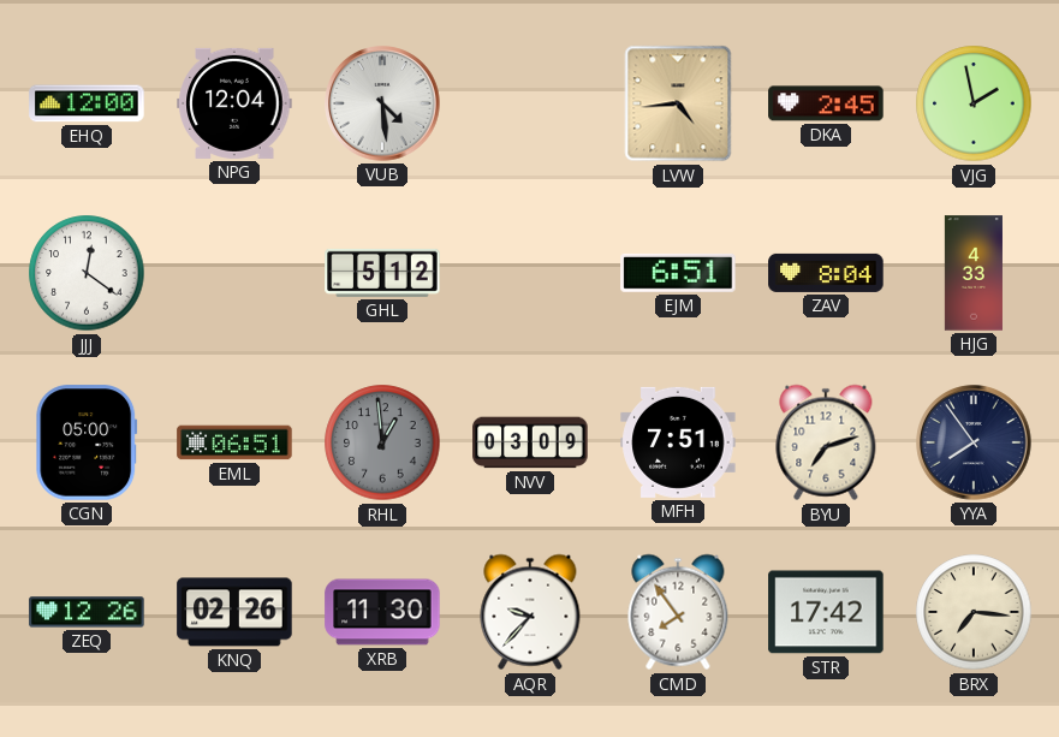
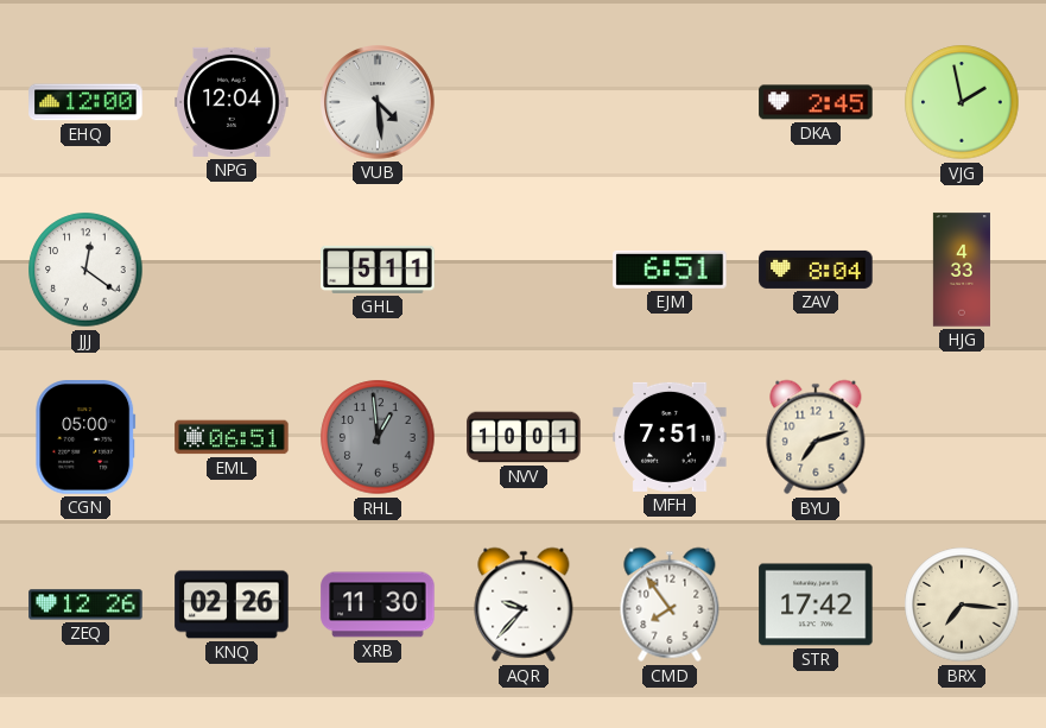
LVW: 4:44 -> none (678, 103)
GHL: 5:12 -> 5:11 (378, 270)
NVV: 03:09 -> 10:01 (524, 437)
YYA: 7:54 -> none (974, 442)
